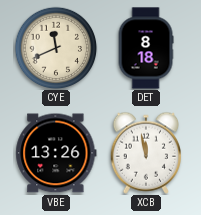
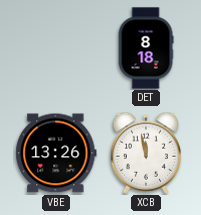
CYE: 11:41 -> none (56, 48)
